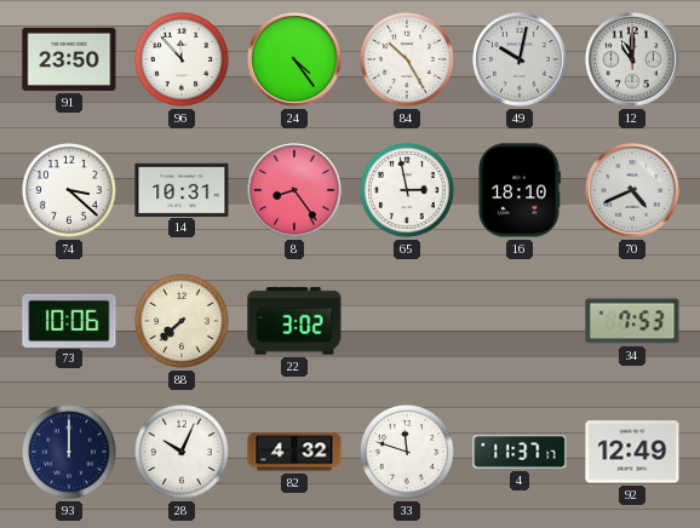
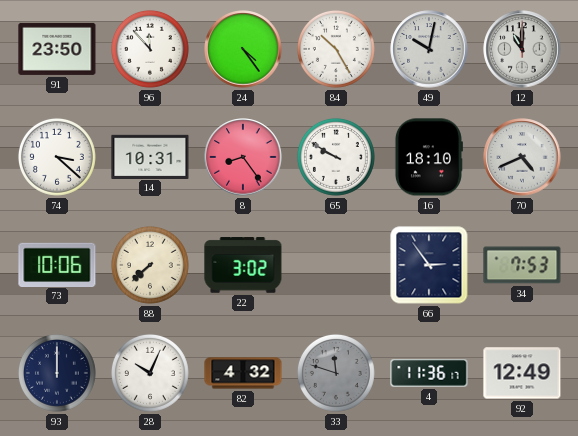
65: 2:58 -> 9:50 (336, 157)
66: none -> 2:54 (429, 265)
33 dial: white -> grey (336, 373)
4: 11:37 -> 11:36 (429, 373)
